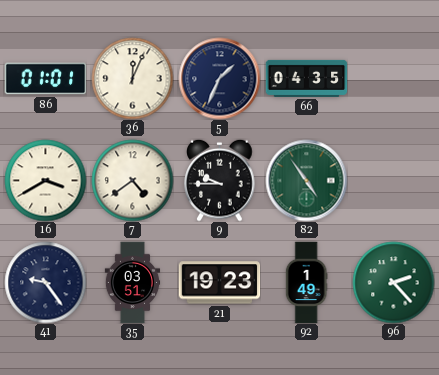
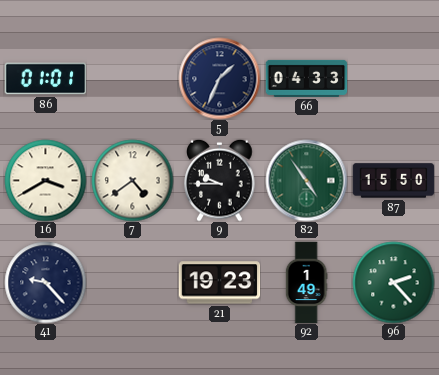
36: 12:04 -> none (132, 78)
66: 04:35 -> 04:33 (306, 78)
87: none -> 15:50 (393, 181)
41: 9:24 -> 9:23 (45, 282)
35: 03:51 -> none (133, 282)
